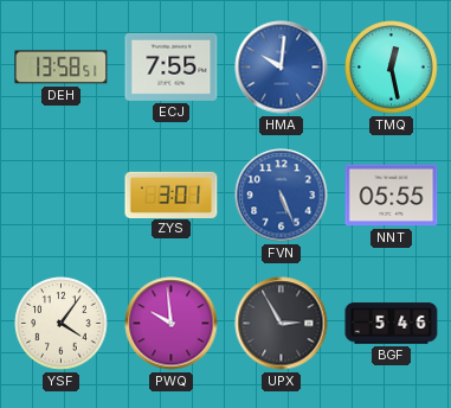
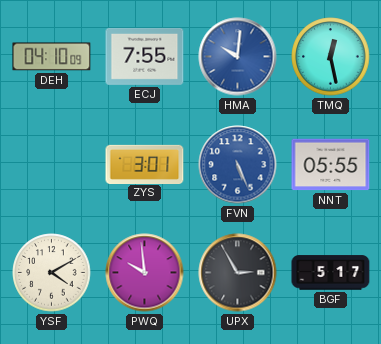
DEH: 13:58 -> 04:10 (52, 57)
YSF: 4:06 -> 4:10 (52, 273)
BGF: 5:46 -> 5:17 (331, 273)
